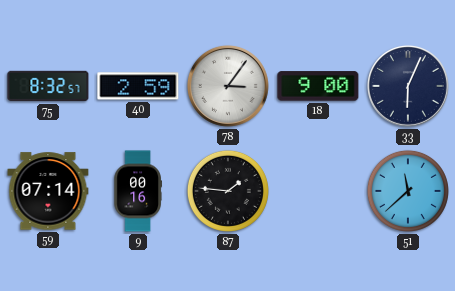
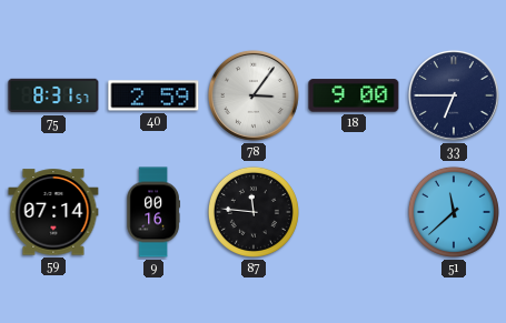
75: 8:32 -> 8:31 (53, 95)
33: 6:04 -> 6:45 (454, 95)
87: 1:46 -> 11:46 (254, 212)
